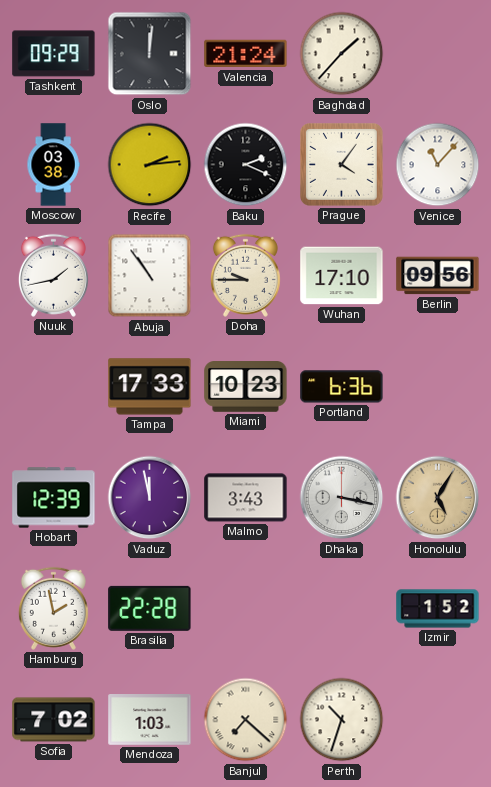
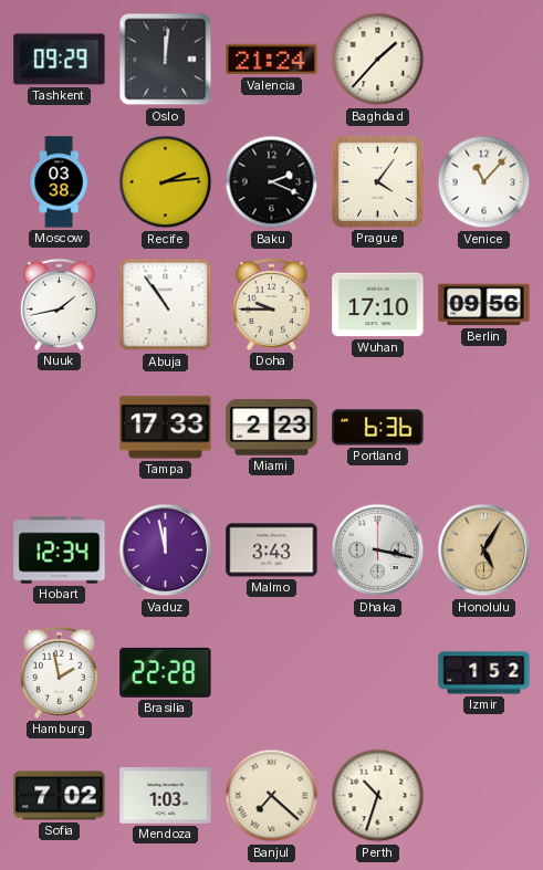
Miami: 10:23 -> 2:23 (272, 428)
Hobart: 12:39 -> 12:34 (60, 551)
